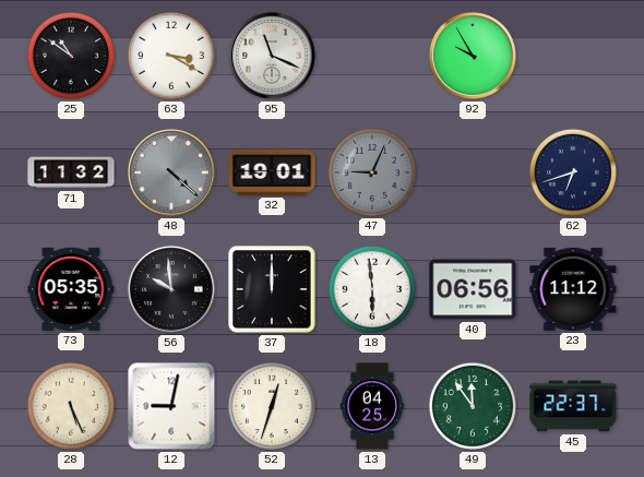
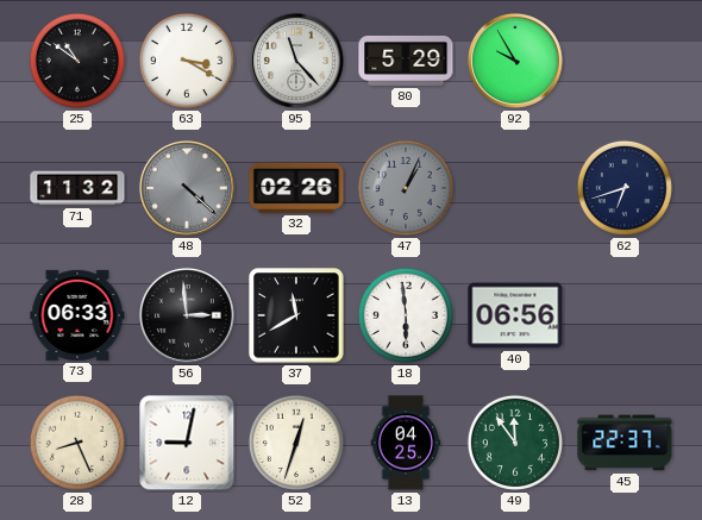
95: 11:19 -> 11:23 (296, 61)
80: none -> 5:29 (406, 61)
32: 19:01 -> 02:26 (296, 188)
47: 9:04 -> 1:04 (406, 188)
73: 05:35 -> 06:33 (77, 315)
56: 9:59 -> 2:59 (187, 315)
37: 12:00 -> 11:40 (296, 315)
23: 11:12 -> none (573, 289)
28: 5:26 -> 8:26 (77, 443)
